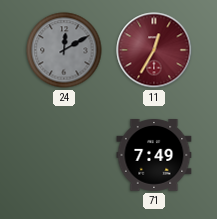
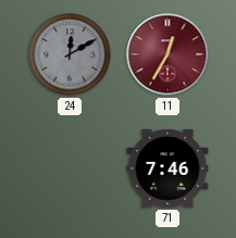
71: 7:49 -> 7:46 (167, 170)
